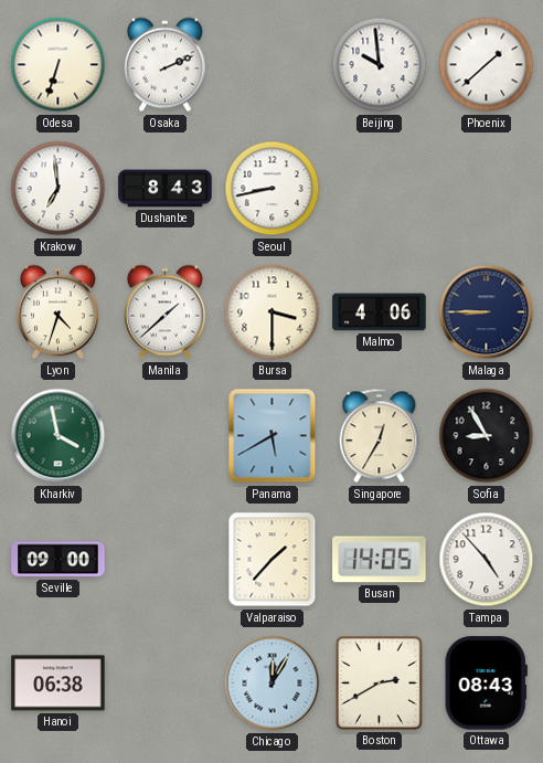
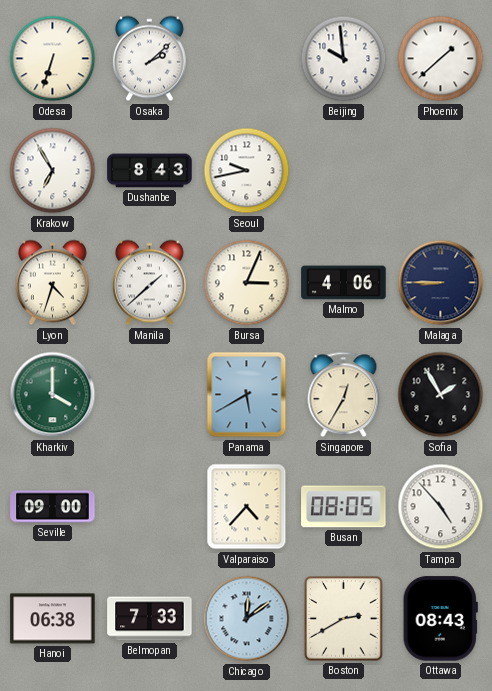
Osaka: 2:11 -> 2:08 (149, 59)
Krakow: 6:59 -> 6:55 (53, 171)
Seoul: 8:43 -> 9:43 (247, 171)
Bursa: 3:30 -> 3:04 (247, 283)
Kharkiv: 3:58 -> 4:00 (53, 395)
Sofia: 8:55 -> 1:55 (441, 395)
Valparaiso: 1:37 -> 4:37 (247, 507)
Busan: 14:05 -> 08:05 (344, 507)
Belmopan: none -> 7:33 (150, 619)
Chicago: 12:05 -> 12:09 (247, 619)
